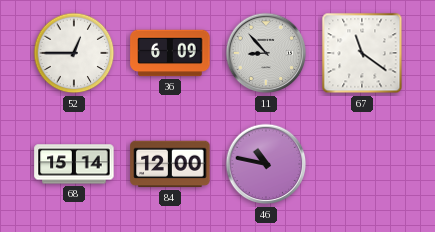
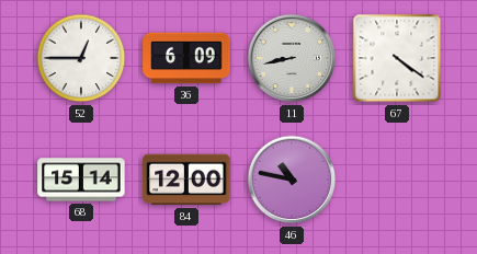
11: 8:53 -> 8:43 (292, 58)
67: 11:21 -> 4:21 (397, 58)
